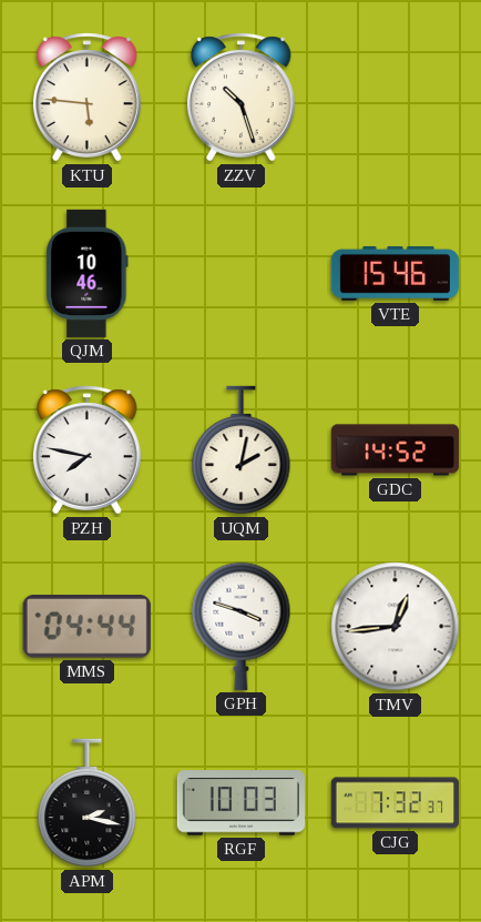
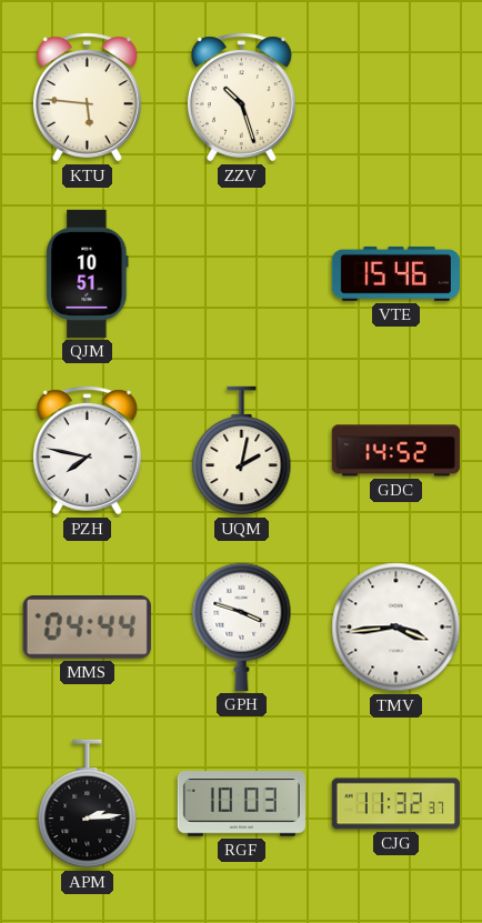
QJM: 10:46 -> 10:51 (88, 273)
TMV: 12:44 -> 3:44 (396, 628)
APM: 2:17 -> 2:14 (88, 804)
CJG: 7:32 -> 11:32 (395, 804)
